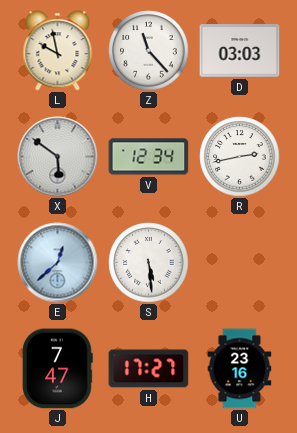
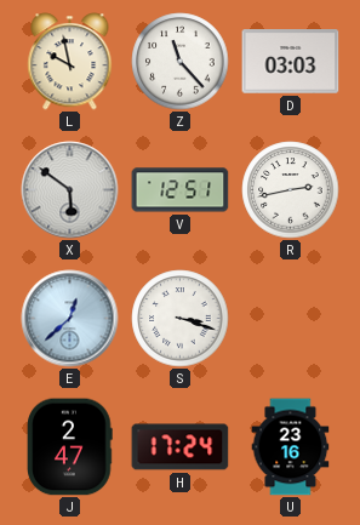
V: 12:34 -> 12:51 (181, 190)
S: 5:29 -> 3:18 (181, 319)
J: 7:47 -> 2:47 (70, 447)
H: 17:27 -> 17:24 (181, 447)
